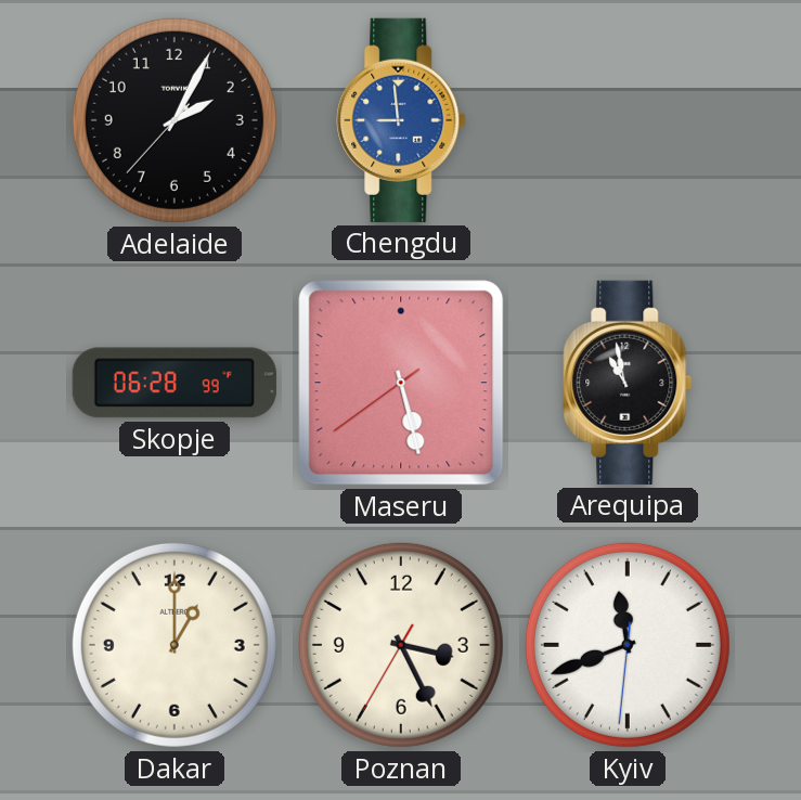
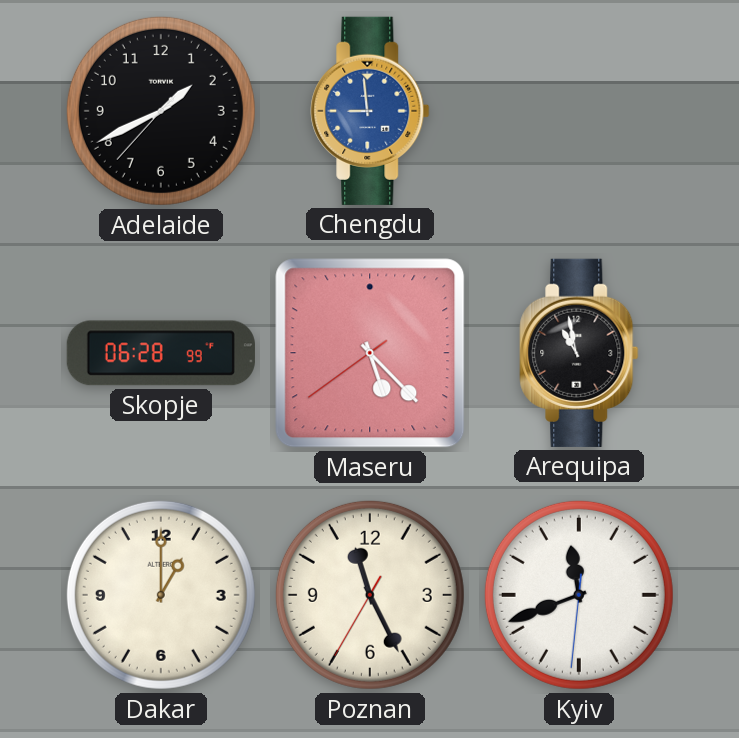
Adelaide: 2:04 -> 1:40 (161, 111)
Maseru: 5:27 -> 5:22 (370, 353)
Poznan: 3:25 -> 11:25 (370, 595)
